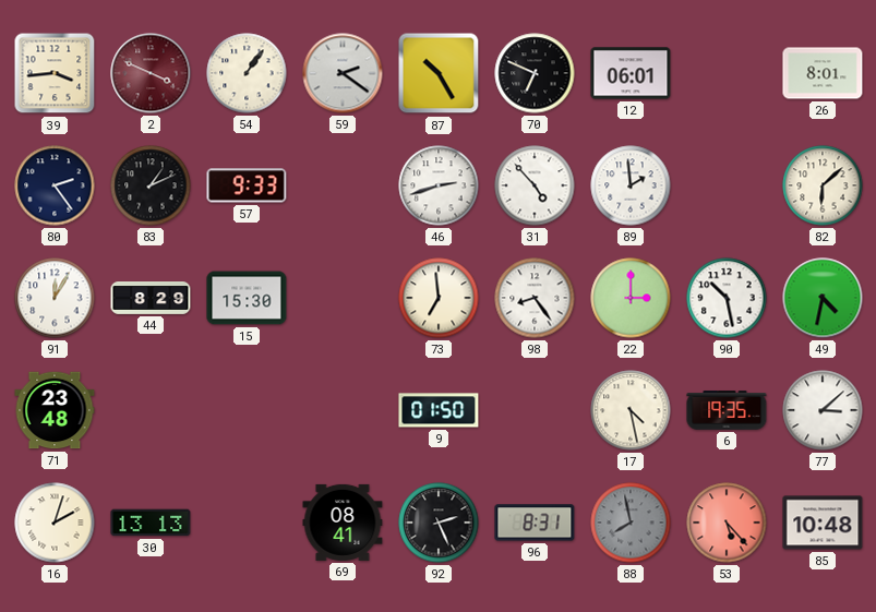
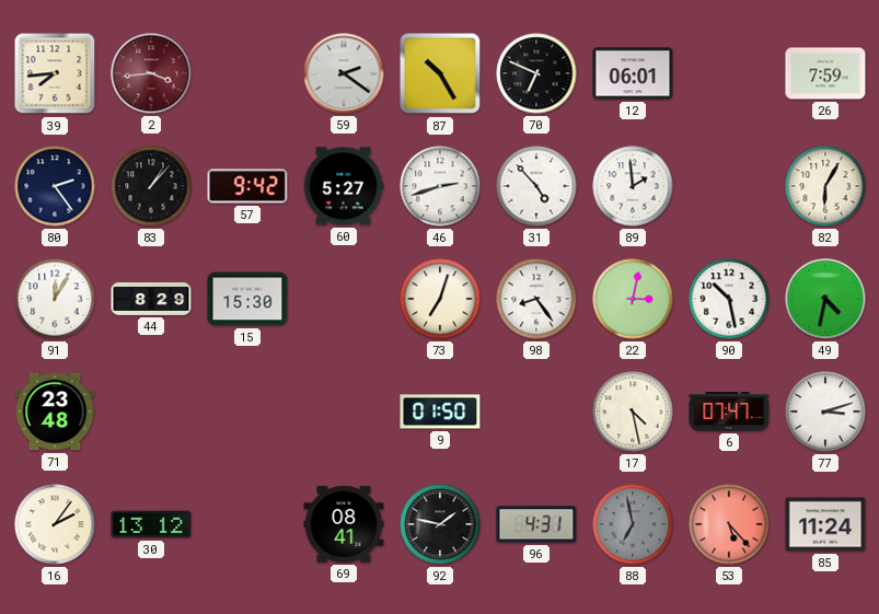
39: 3:44 -> 7:44 (55, 73)
2: 3:49 -> 3:44 (151, 73)
54: 1:06 -> none (247, 73)
26: 8:01 -> 7:59 (825, 73)
83: 1:11 -> 1:07 (151, 186)
57: 9:33 -> 9:42 (247, 186)
60: none -> 5:27 (344, 186)
82: 6:08 -> 6:05 (825, 186)
73: 6:59 -> 7:03 (440, 299)
22: 3:00 -> 3:02 (633, 299)
6: 19:35 -> 07:47 (729, 412)
77: 3:08 -> 3:12 (825, 412)
16: 2:03 -> 2:06 (55, 524)
30: 13:13 -> 13:12 (151, 524)
92: 2:26 -> 1:47 (440, 524)
96: 8:31 -> 4:31 (536, 524)
88: 7:58 -> 6:58 (633, 524)
85: 10:48 -> 11:24 (825, 524)
